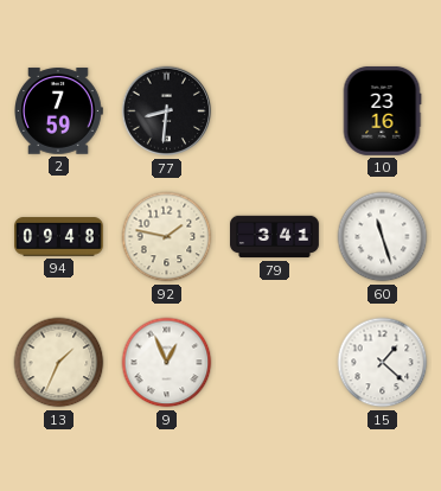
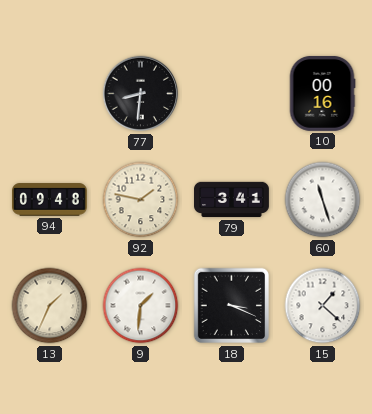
2: 7:59 -> none (59, 111)
10: 23:16 -> 00:16 (322, 93)
9: 12:56 -> 1:31 (141, 306)
18: none -> 3:19 (232, 306)
